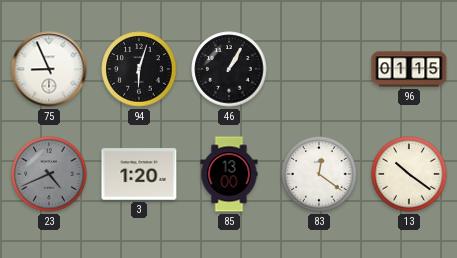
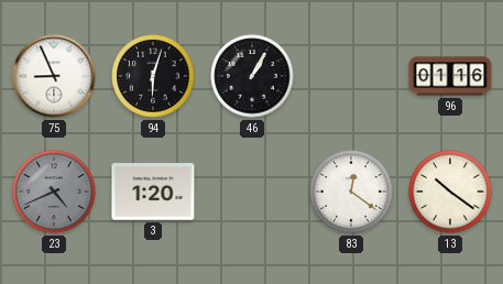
96: 01:15 -> 01:16 (450, 76)
85: 13:00 -> none (229, 174)
